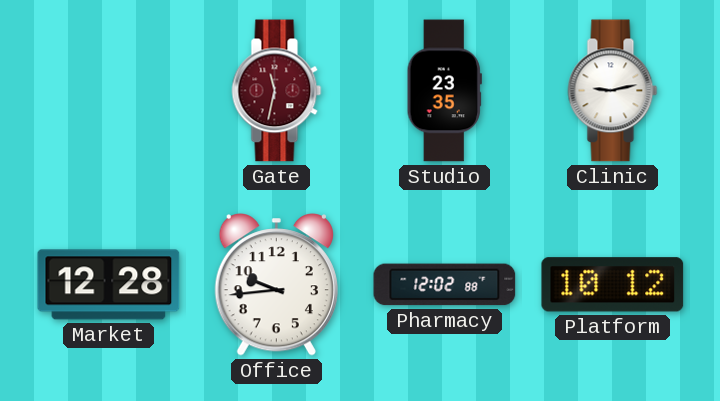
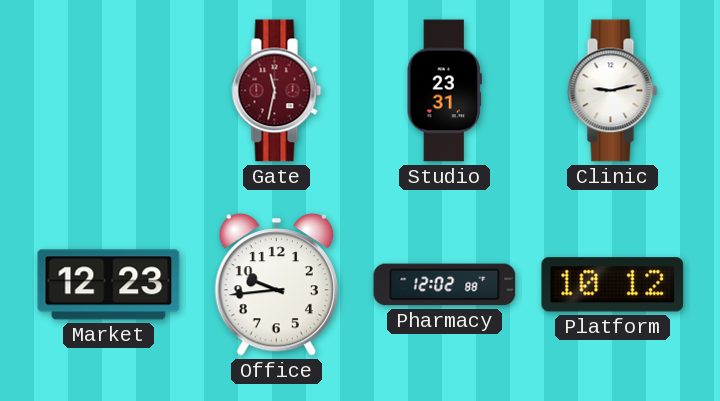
Studio: 23:35 -> 23:31 (444, 91)
Market: 12:28 -> 12:23 (109, 285)
